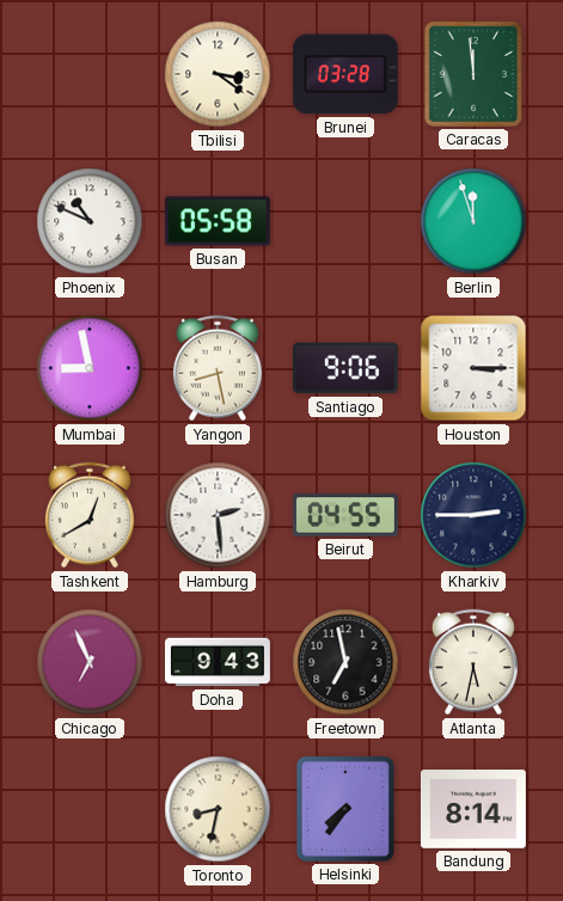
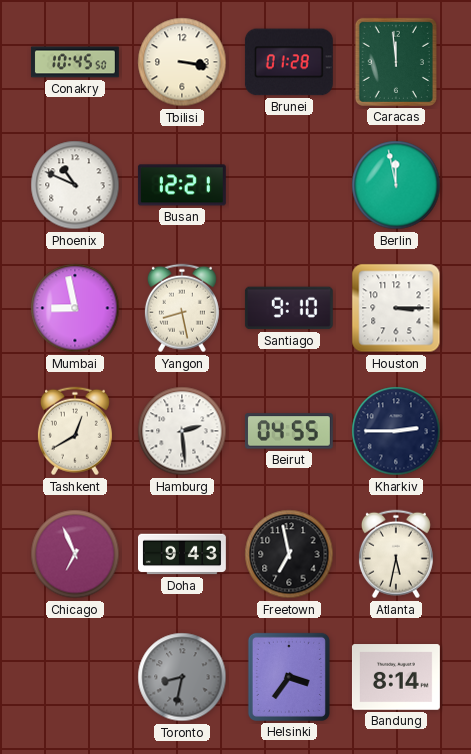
Conakry: none -> 10:45 (75, 62)
Tbilisi: 3:21 -> 3:17 (182, 62)
Brunei: 03:28 -> 01:28 (289, 62)
Busan: 05:58 -> 12:21 (182, 185)
Berlin: 11:57 -> 11:58 (396, 185)
Santiago: 9:06 -> 9:10 (289, 308)
Toronto dial: cream -> grey (182, 677)
Helsinki: 7:36 -> 3:36 (289, 677)
